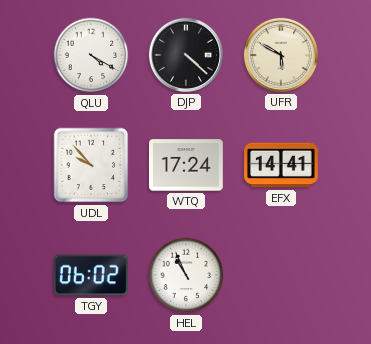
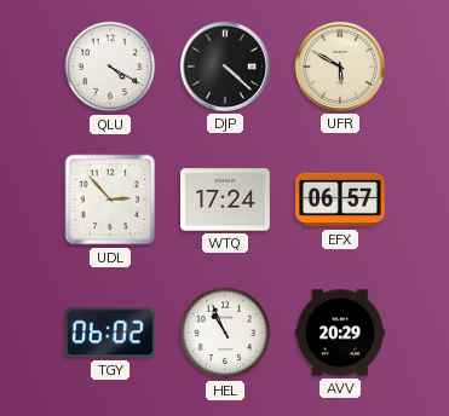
UDL: 9:53 -> 2:53 (110, 200)
EFX: 14:41 -> 06:57 (341, 200)
AVV: none -> 20:29 (341, 333)
